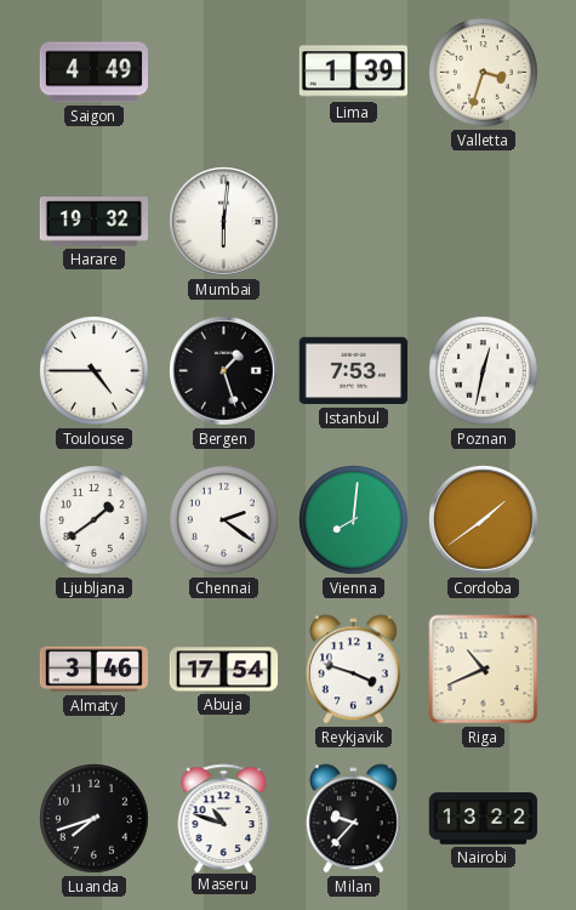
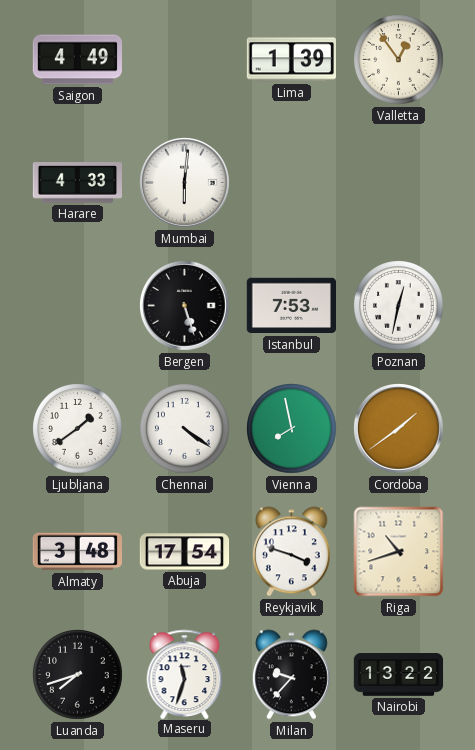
Valletta: 3:33 -> 12:54 (399, 60)
Harare: 19:32 -> 4:33 (77, 183)
Toulouse: 4:45 -> none (95, 371)
Bergen: 1:27 -> 5:27 (185, 306)
Chennai: 2:21 -> 4:21 (185, 429)
Vienna: 8:01 -> 7:58 (292, 429)
Almaty: 3:46 -> 3:48 (77, 552)
Riga: 10:41 -> 10:42 (399, 552)
Maseru: 10:48 -> 11:33 (185, 674)
